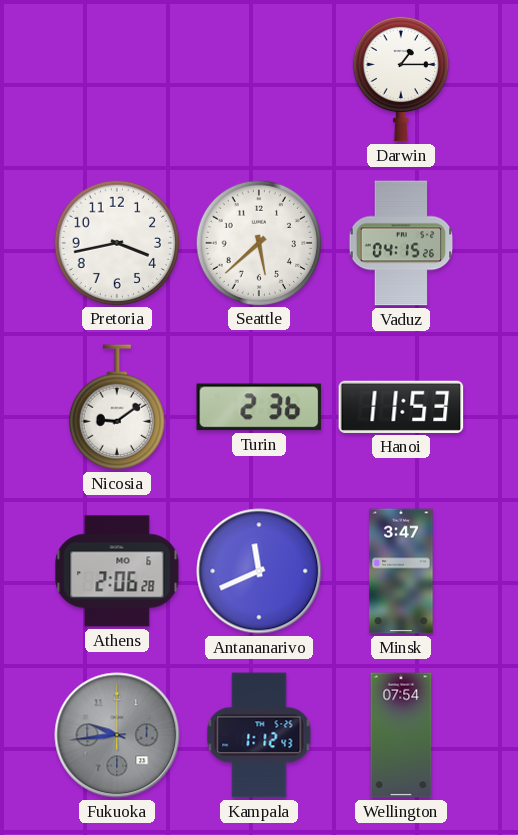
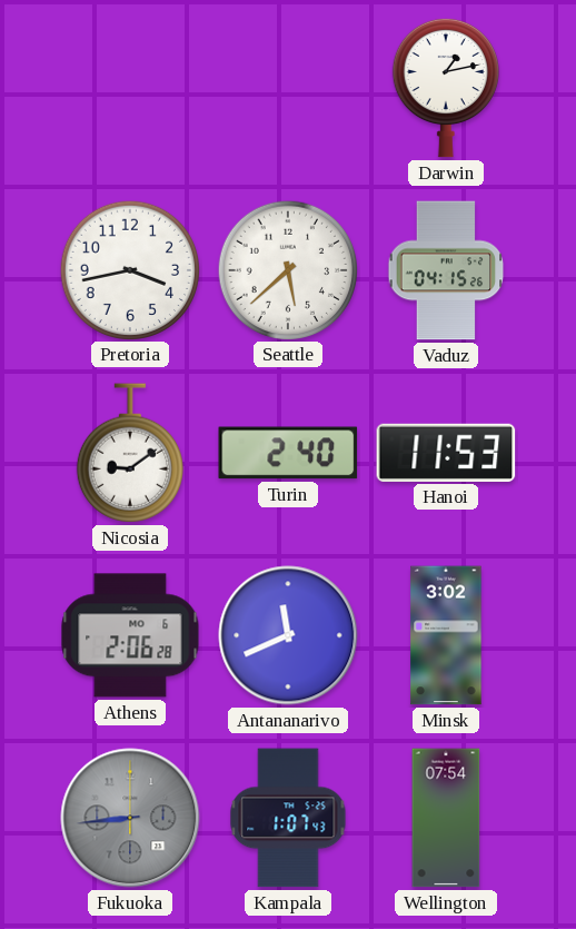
Darwin: 1:15 -> 1:13 (446, 88)
Turin: 2:36 -> 2:40 (288, 453)
Minsk: 3:47 -> 3:02 (446, 635)
Fukuoka: 9:44 -> 8:44 (130, 818)
Kampala: 1:12 -> 1:07 (288, 818)
